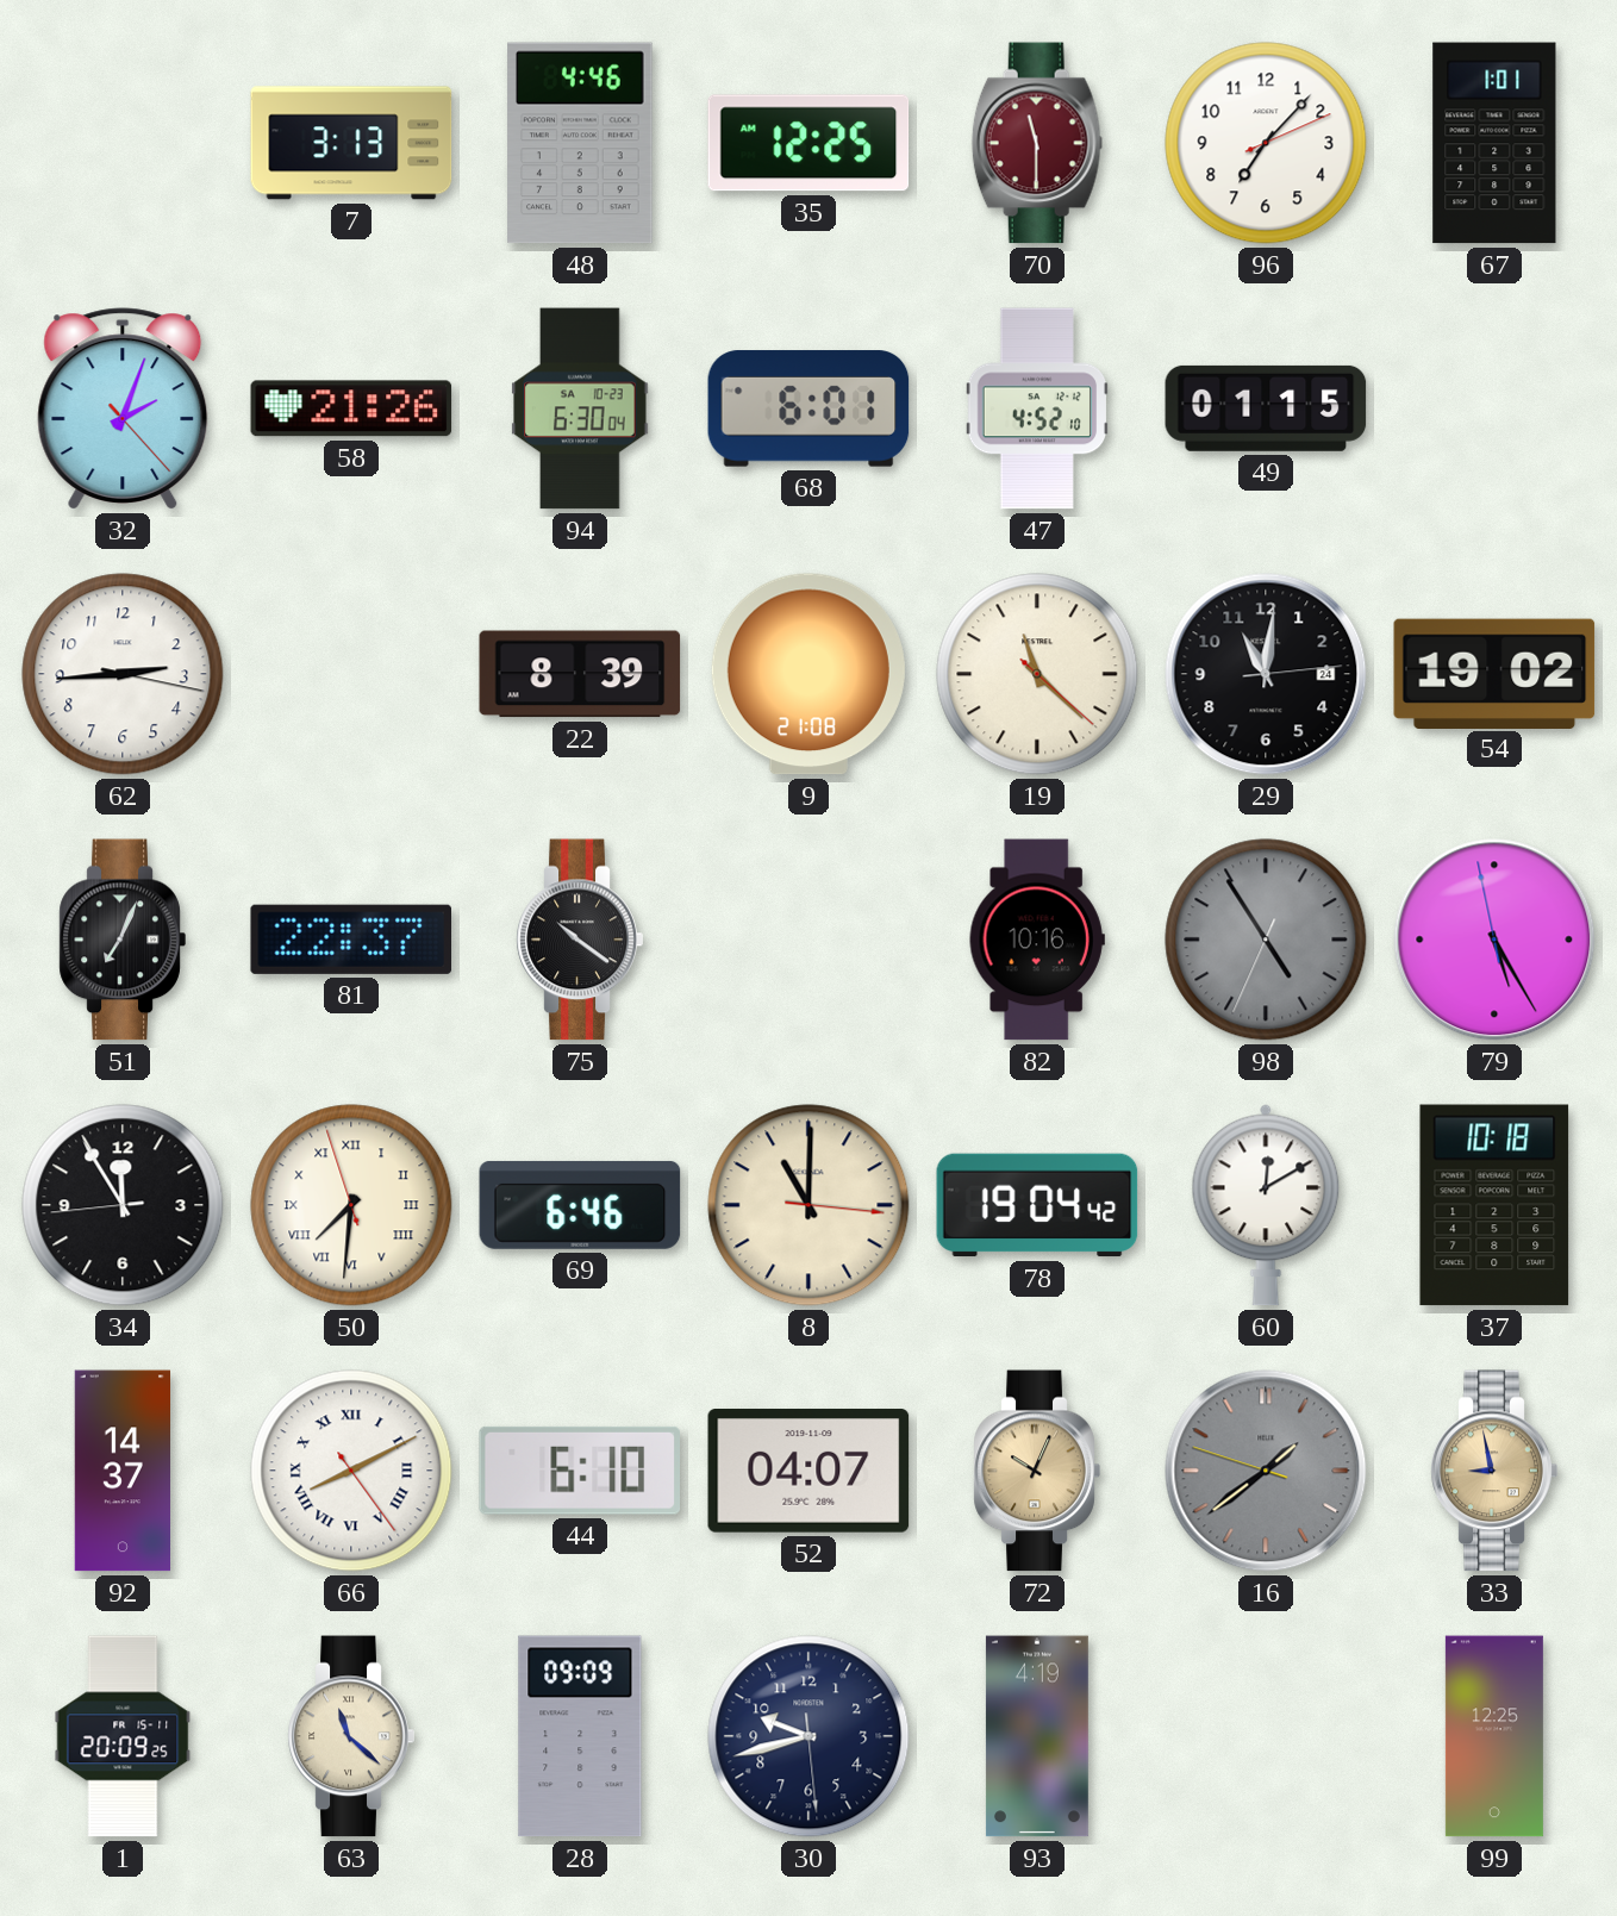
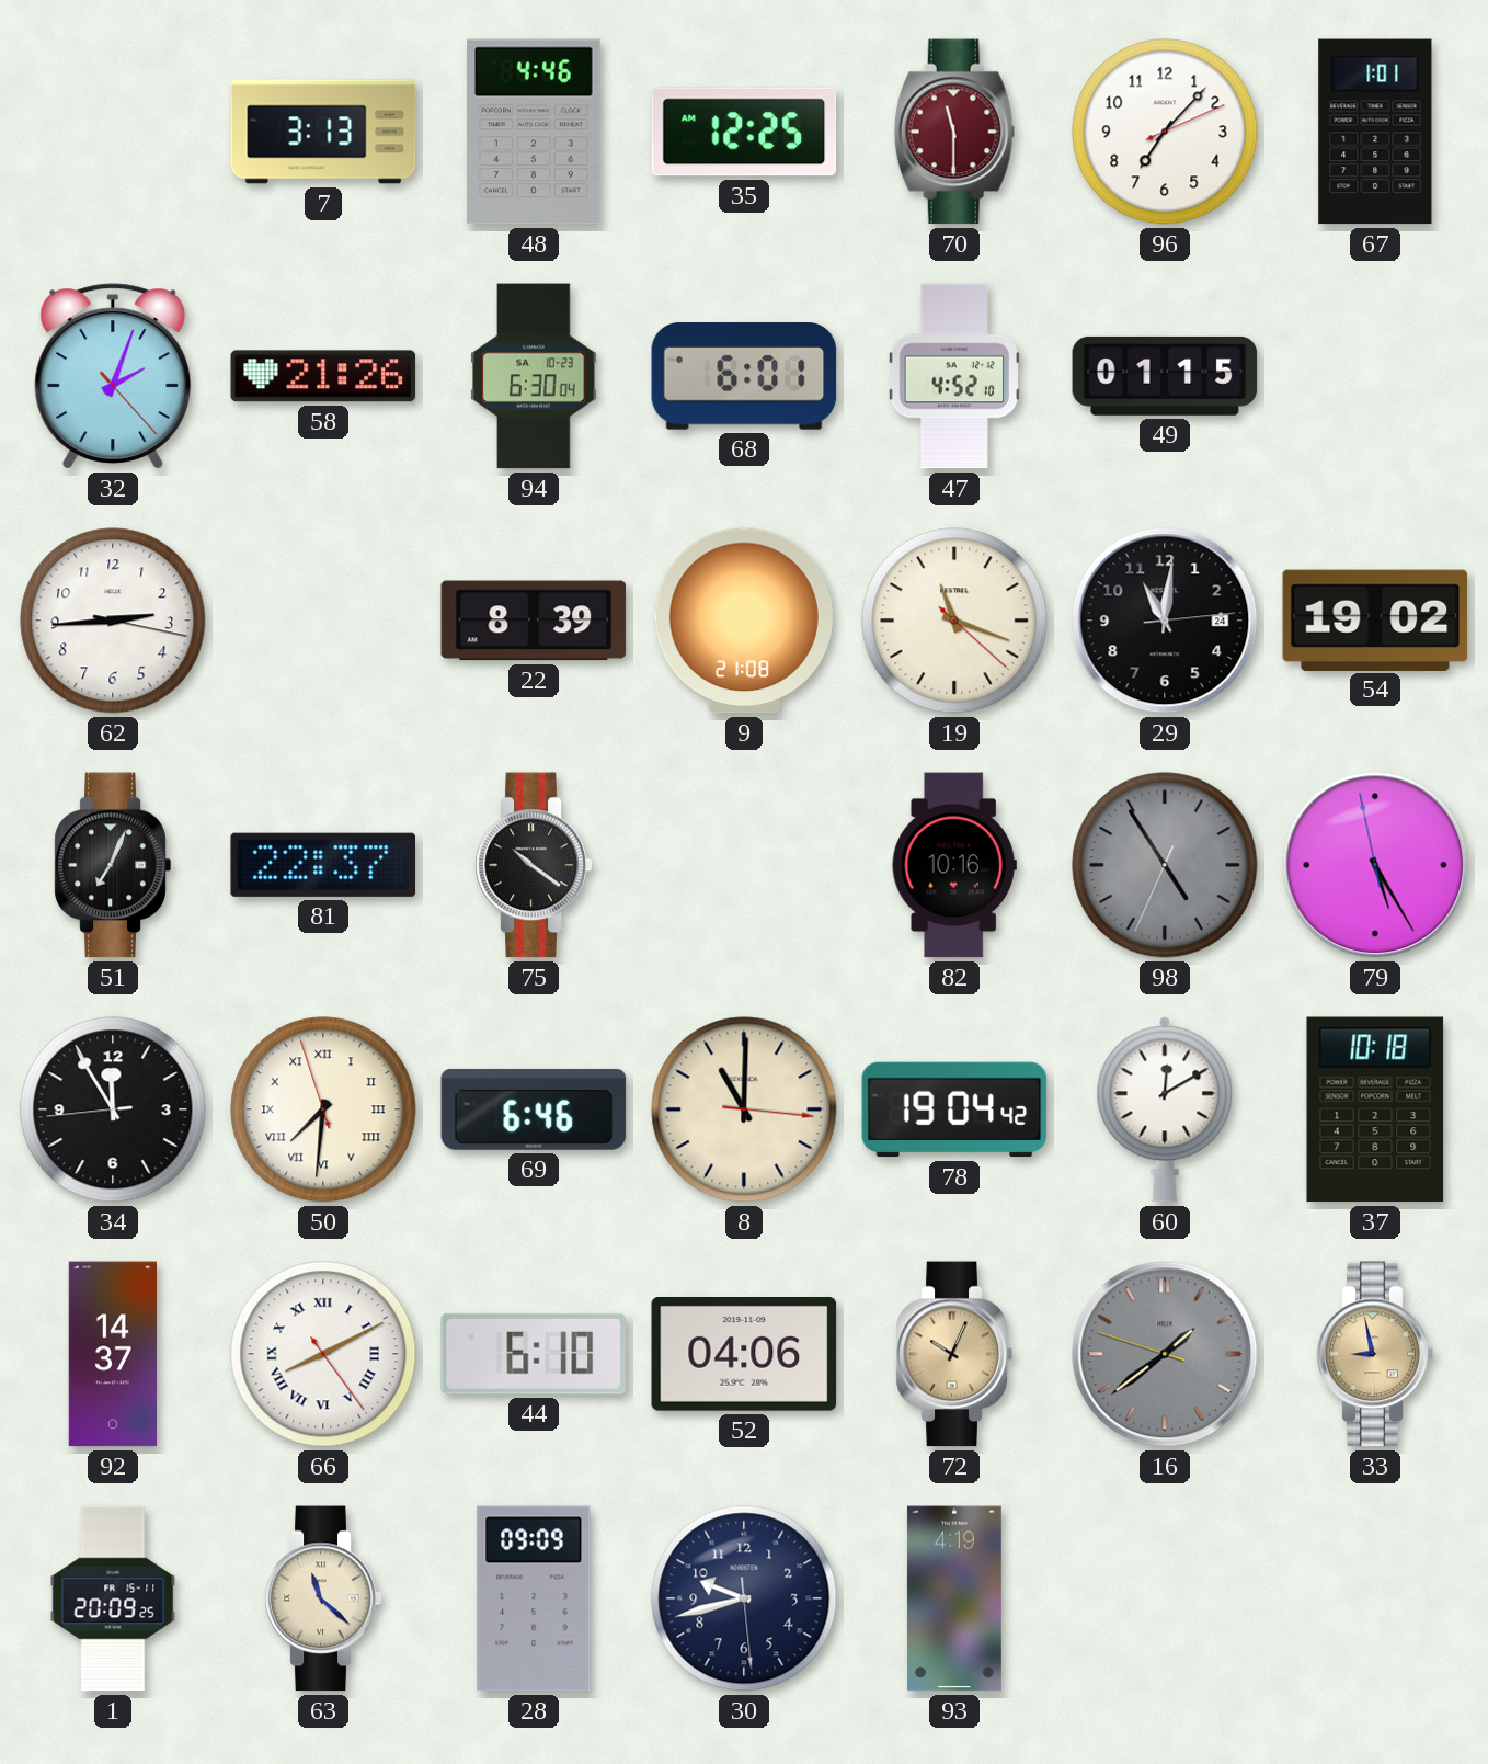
19: 11:22 -> 11:18 (954, 621)
52: 04:07 -> 04:06 (744, 1355)
99: 12:25 -> none (1494, 1736)
